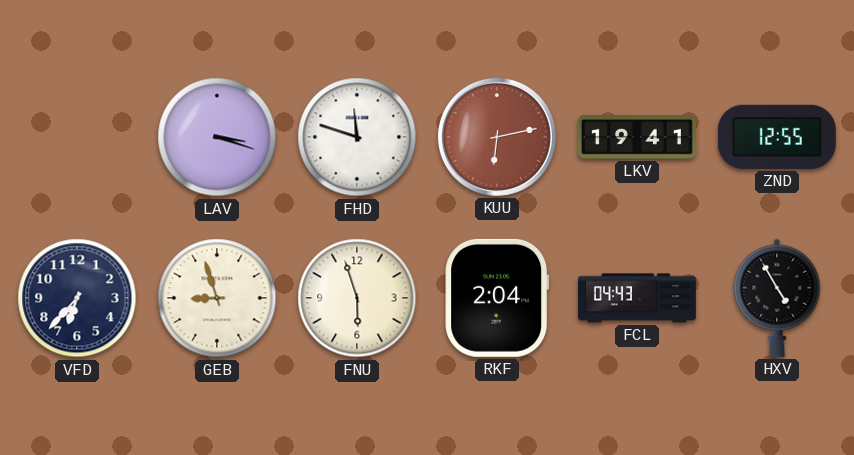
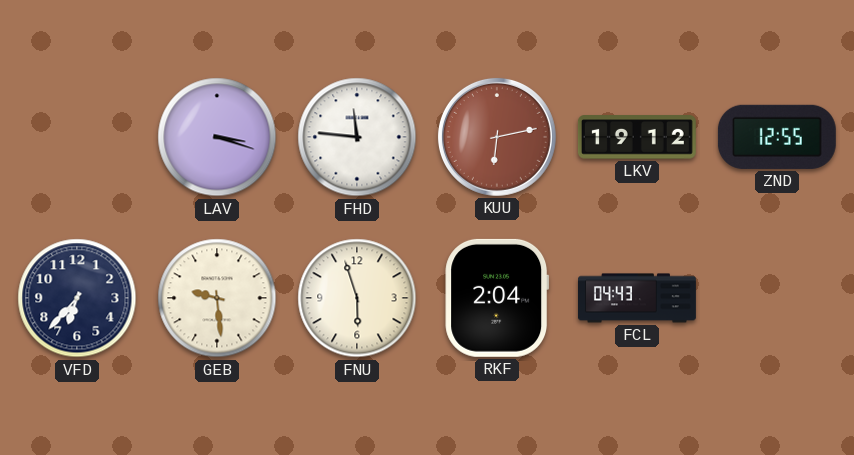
FHD: 11:48 -> 11:46 (357, 137)
LKV: 19:41 -> 19:12 (637, 137)
GEB: 8:57 -> 9:29 (217, 298)
HXV: 4:55 -> none (777, 298)
